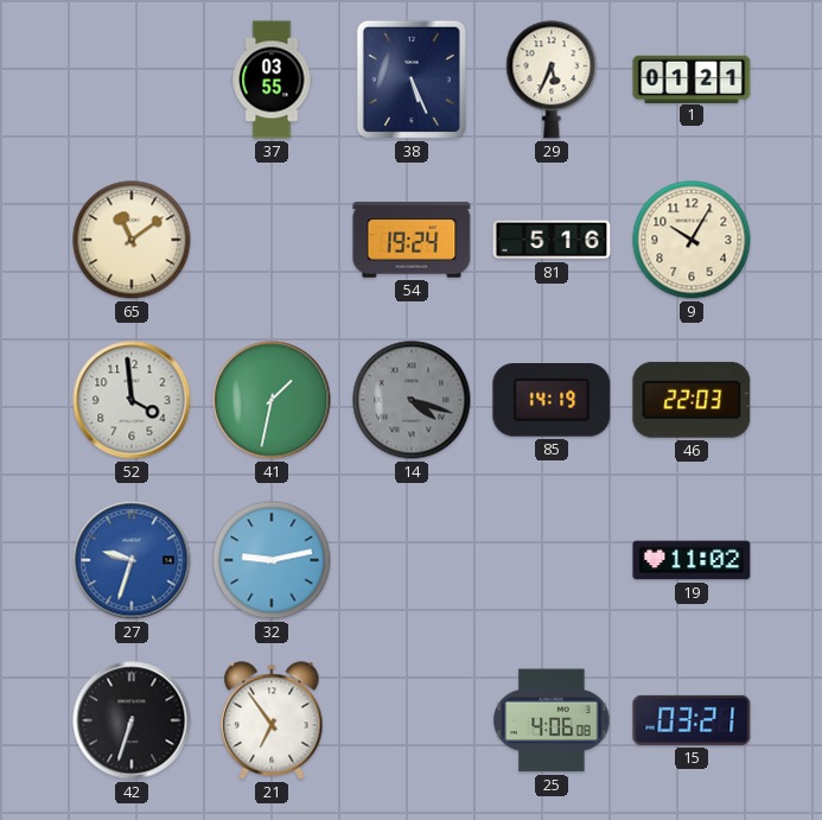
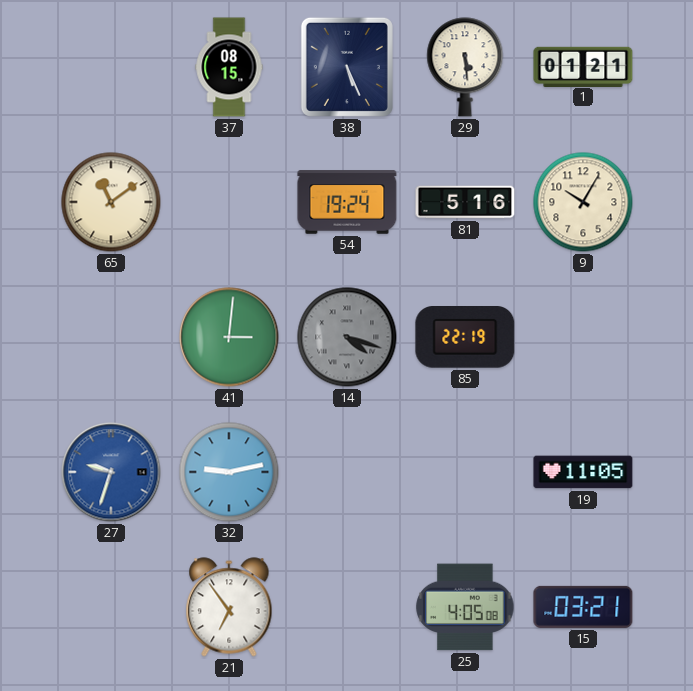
37: 03:55 -> 08:15 (229, 67)
29: 5:34 -> 5:29 (465, 67)
52: 3:59 -> none (132, 400)
41: 1:32 -> 3:01 (229, 337)
85: 14:19 -> 22:19 (465, 337)
46: 22:03 -> none (692, 400)
19: 11:02 -> 11:05 (583, 472)
42: 6:33 -> none (132, 720)
25: 4:06 -> 4:05 (465, 607)
